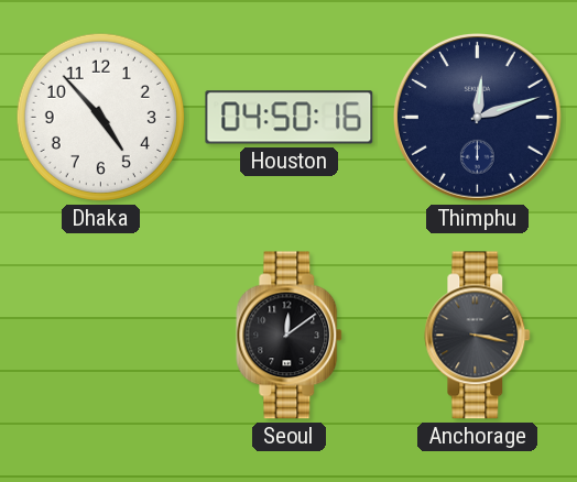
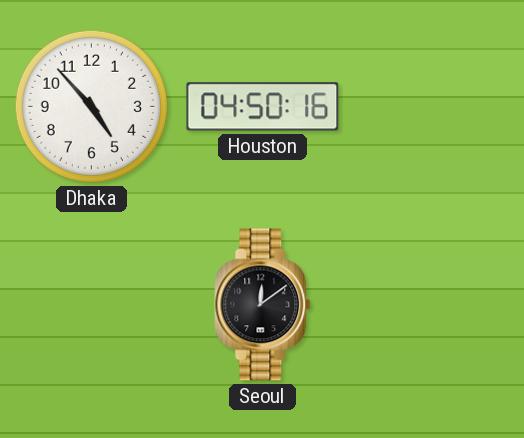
Thimphu: 12:12 -> none (478, 118)
Anchorage: 3:17 -> none (478, 336)
